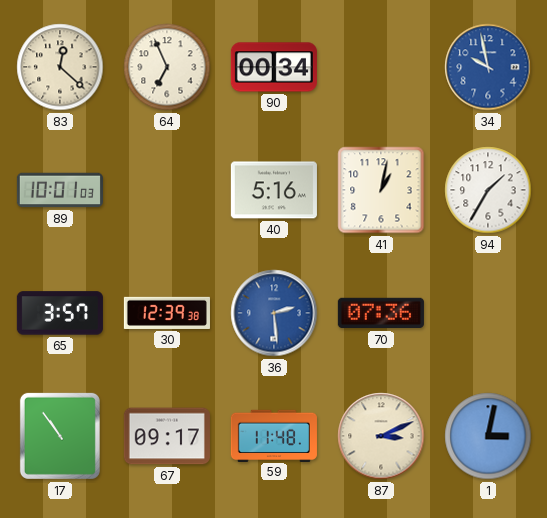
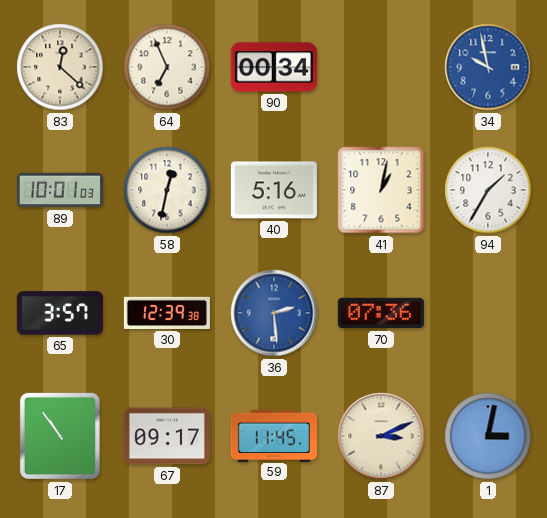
58: none -> 12:32 (167, 190)
59: 11:48 -> 11:45 (274, 435)
